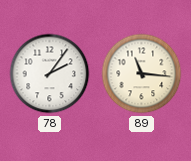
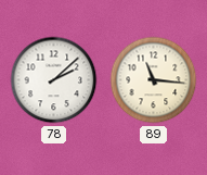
78: 2:06 -> 2:08 (54, 80)
